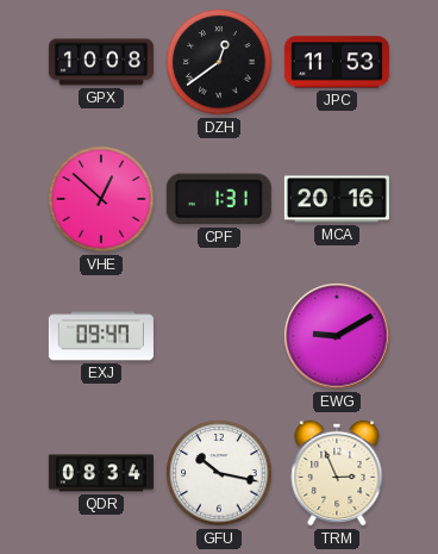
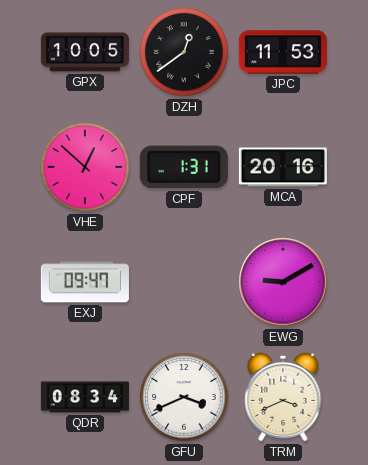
GPX: 10:08 -> 10:05 (85, 52)
GFU: 10:17 -> 3:41 (184, 397)
TRM: 2:56 -> 3:41 (283, 397)
